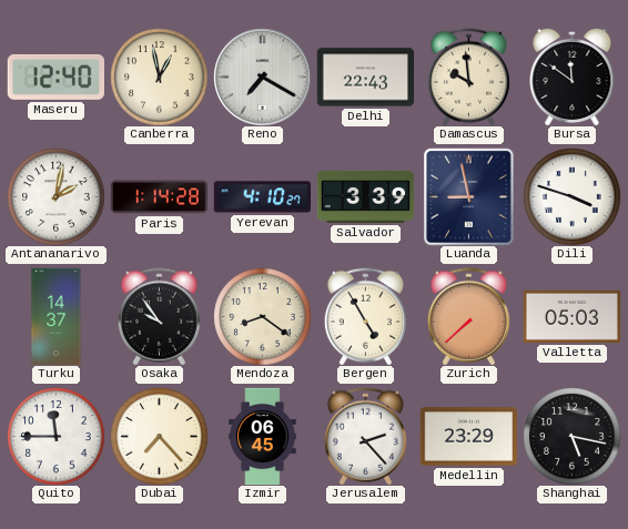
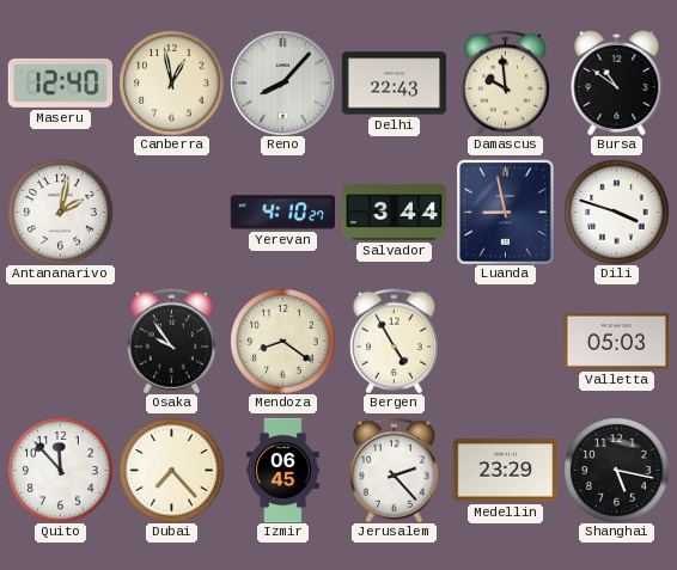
Reno: 7:20 -> 8:07 (282, 82)
Bursa: 11:51 -> 10:51 (617, 82)
Paris: 1:14 -> none (159, 197)
Salvador: 3:39 -> 3:44 (394, 212)
Turku: 14:37 -> none (57, 316)
Zurich: 7:38 -> none (468, 316)
Quito: 11:45 -> 11:53 (60, 470)
